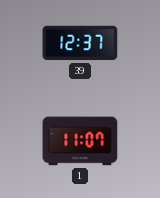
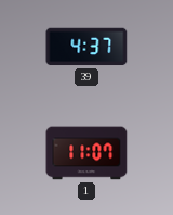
39: 12:37 -> 4:37 (86, 47)
